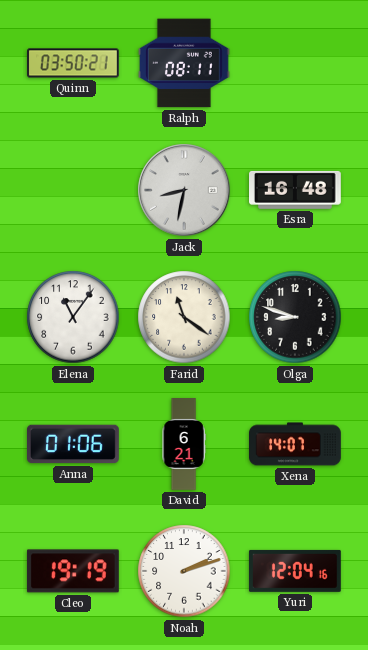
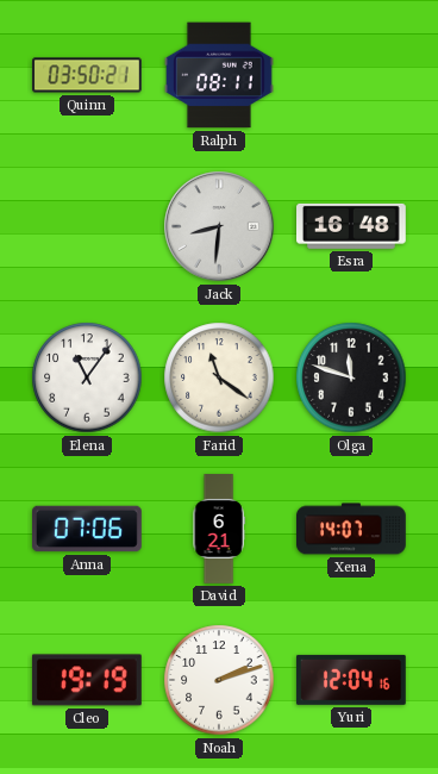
Jack: 8:32 -> 8:31 (219, 226)
Olga: 8:48 -> 11:48 (351, 377)
Anna: 01:06 -> 07:06 (88, 529)
